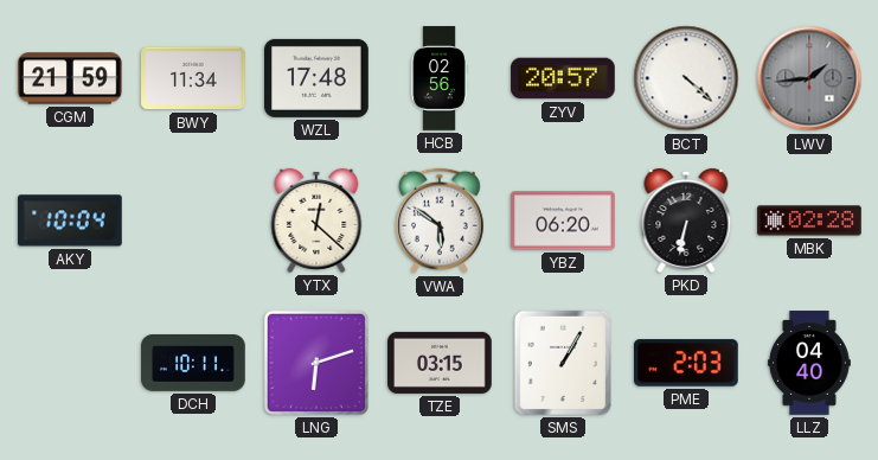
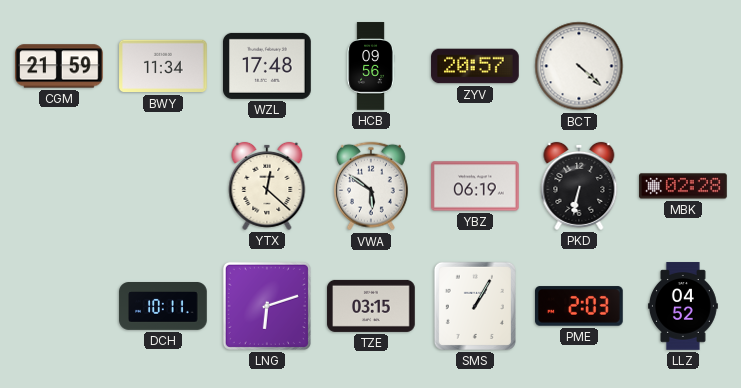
HCB: 02:56 -> 09:56 (371, 66)
LWV: 1:44 -> none (809, 78)
AKY: 10:04 -> none (71, 221)
YBZ: 06:20 -> 06:19 (475, 186)
LLZ: 04:40 -> 04:52 (683, 306)
